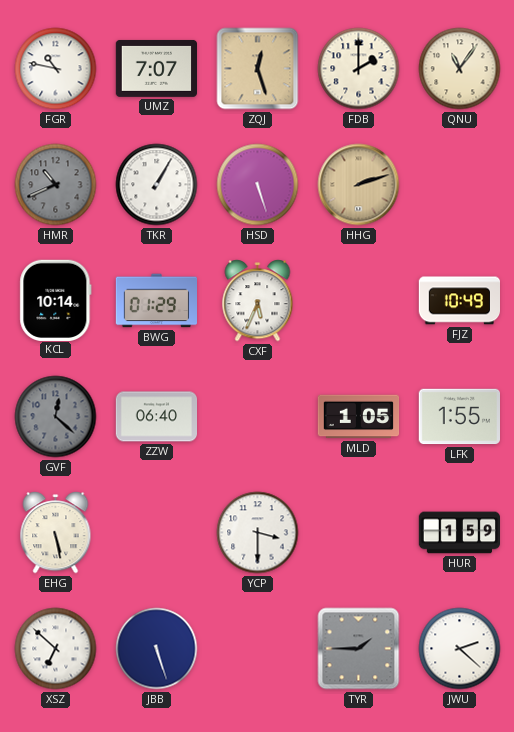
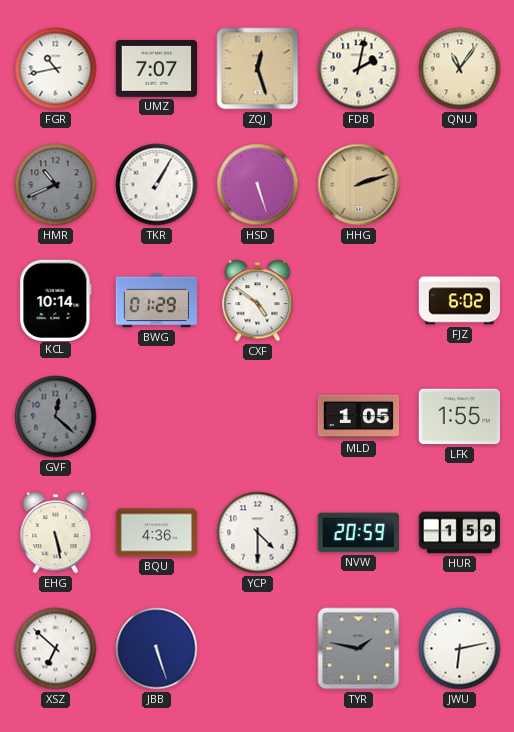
FGR: 10:47 -> 10:43 (56, 69)
FDB: 2:00 -> 2:02 (359, 69)
CXF: 5:34 -> 4:51 (258, 301)
FJZ: 10:49 -> 6:02 (459, 301)
ZZW: 06:40 -> none (156, 417)
BQU: none -> 4:36 (156, 533)
YCP: 3:30 -> 4:30 (258, 533)
NVW: none -> 20:59 (358, 533)
TYR: 1:45 -> 1:47 (359, 649)
JWU: 2:22 -> 6:13 (460, 649)
